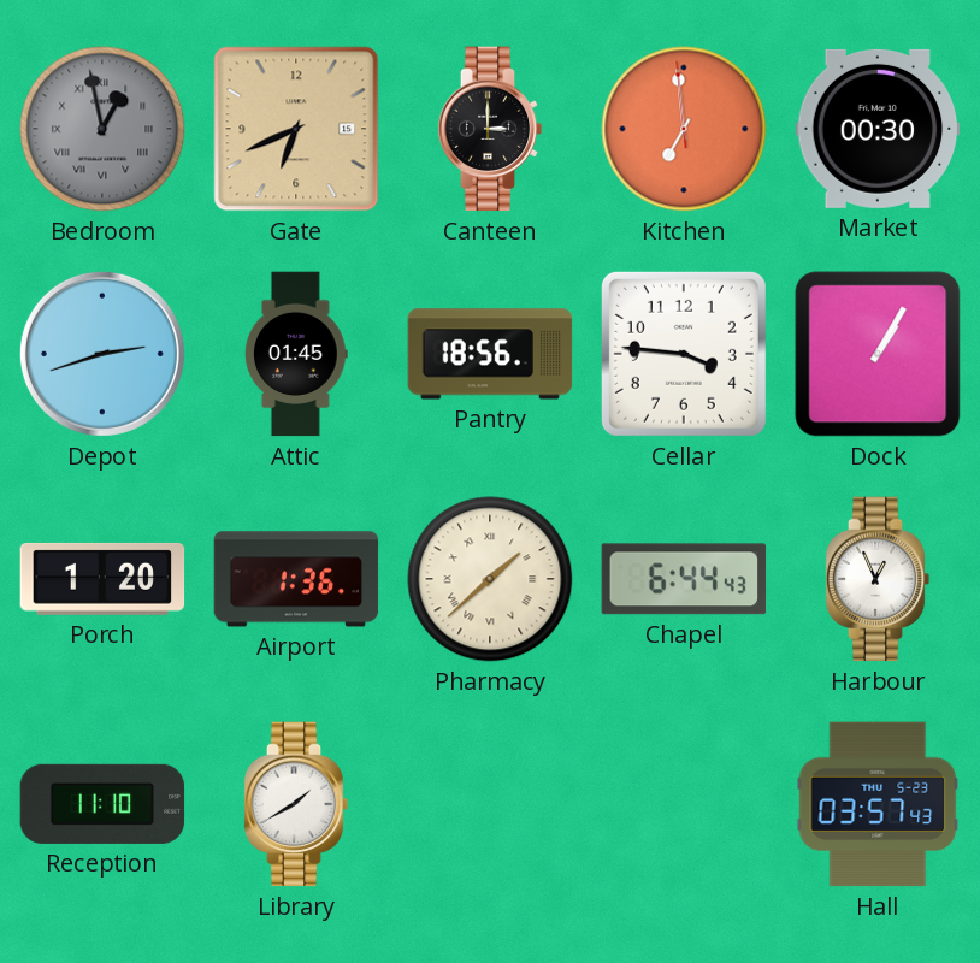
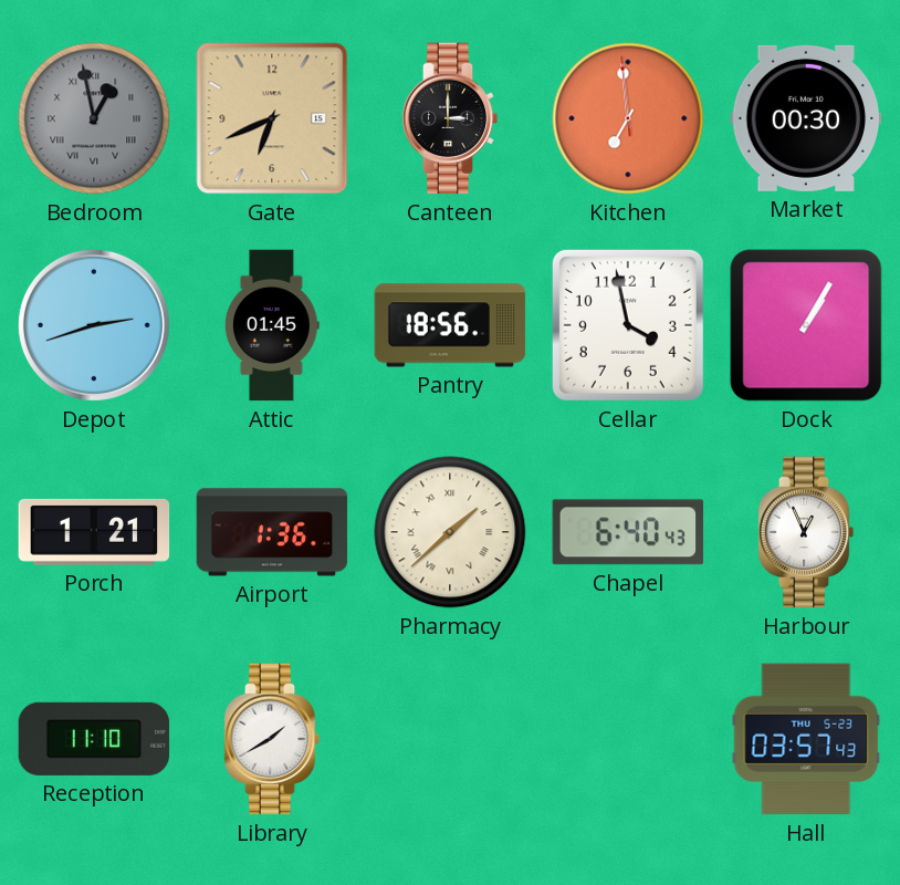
Cellar: 3:46 -> 3:58 (628, 325)
Porch: 1:20 -> 1:21 (94, 532)
Chapel: 6:44 -> 6:40 (628, 532)
